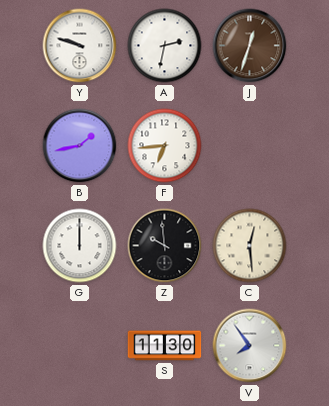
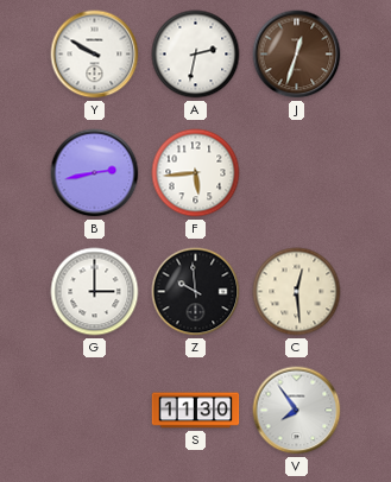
Y: 9:48 -> 9:50 (95, 55)
B: 1:43 -> 2:43 (95, 173)
F: 6:44 -> 5:44 (196, 173)
G: 12:00 -> 3:00 (95, 292)
